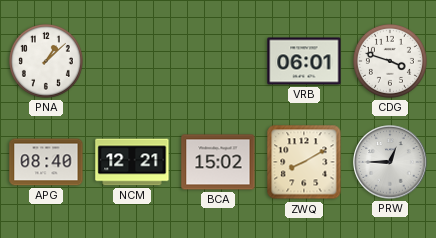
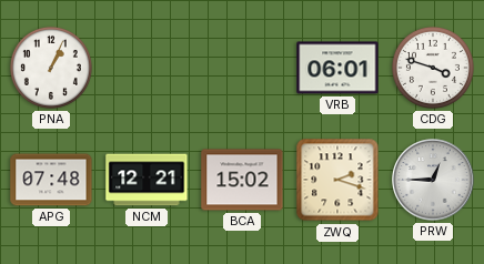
PNA: 1:08 -> 1:04 (51, 68)
APG: 08:40 -> 07:48 (51, 180)
ZWQ: 8:10 -> 2:18 (337, 180)
